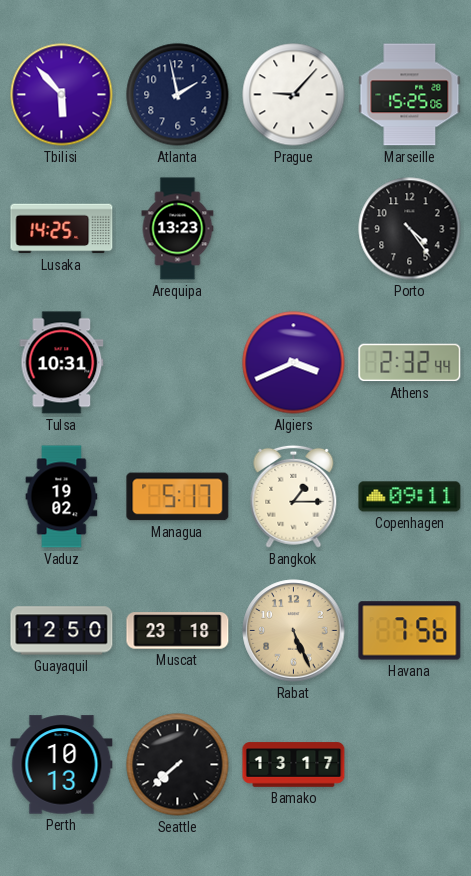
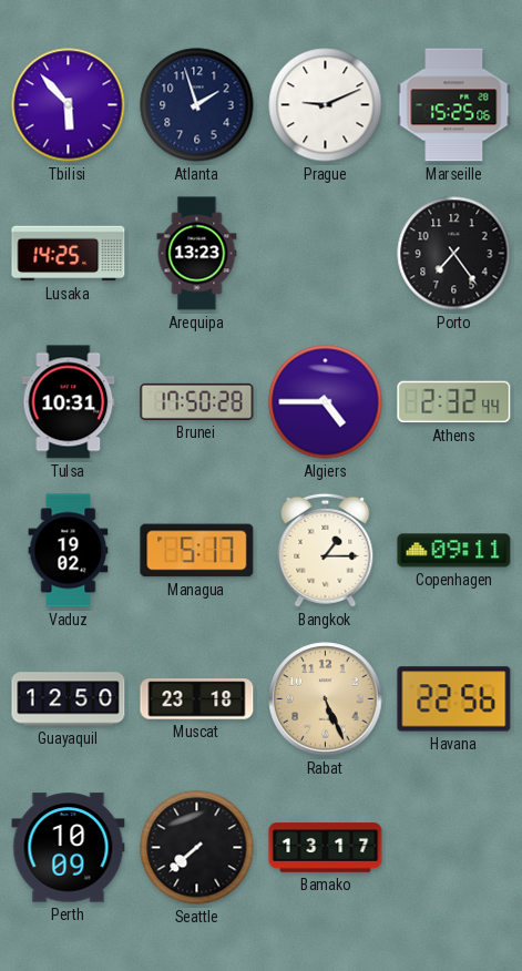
Atlanta: 1:58 -> 1:57 (197, 105)
Prague: 9:07 -> 9:11 (326, 105)
Porto: 4:24 -> 7:24 (454, 254)
Brunei: none -> 17:50 (197, 401)
Algiers: 3:41 -> 4:45 (326, 402)
Havana: 7:56 -> 22:56 (454, 699)
Perth: 10:13 -> 10:09 (69, 848)
